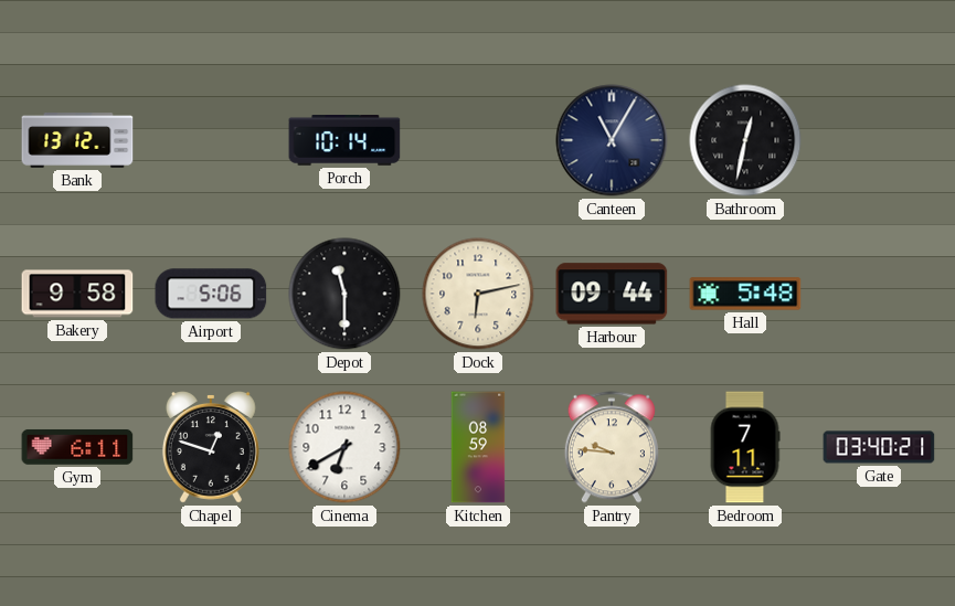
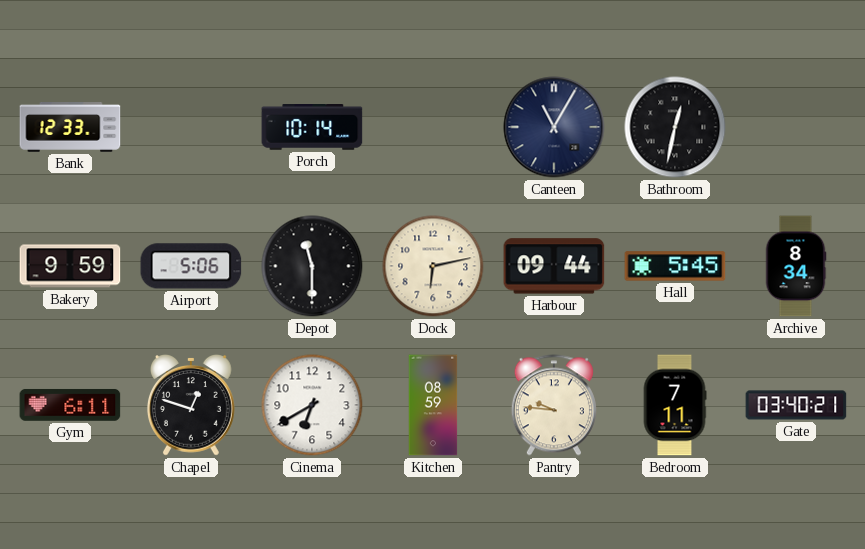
Bank: 13:12 -> 12:33 (70, 127)
Bakery: 9:58 -> 9:59 (70, 266)
Hall: 5:48 -> 5:45 (675, 266)
Archive: none -> 8:34 (796, 266)
